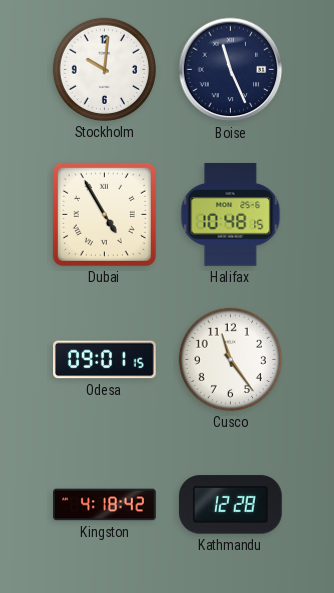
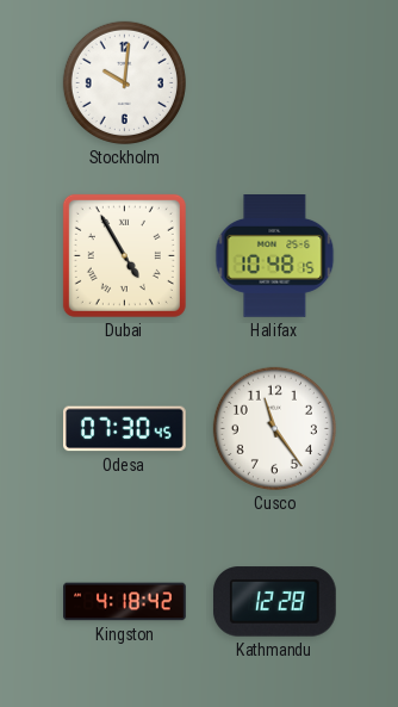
Boise: 11:26 -> none (231, 70)
Odesa: 09:01 -> 07:30 (125, 429)
